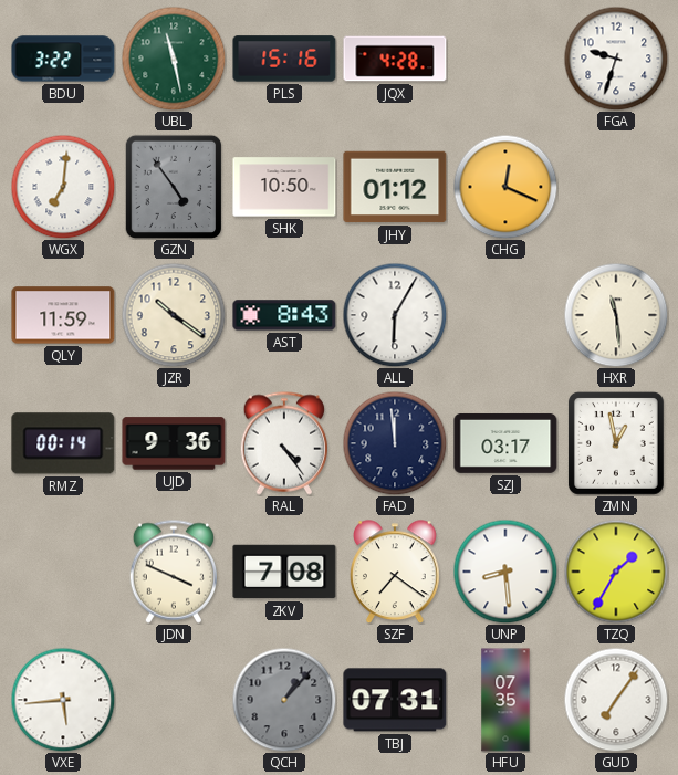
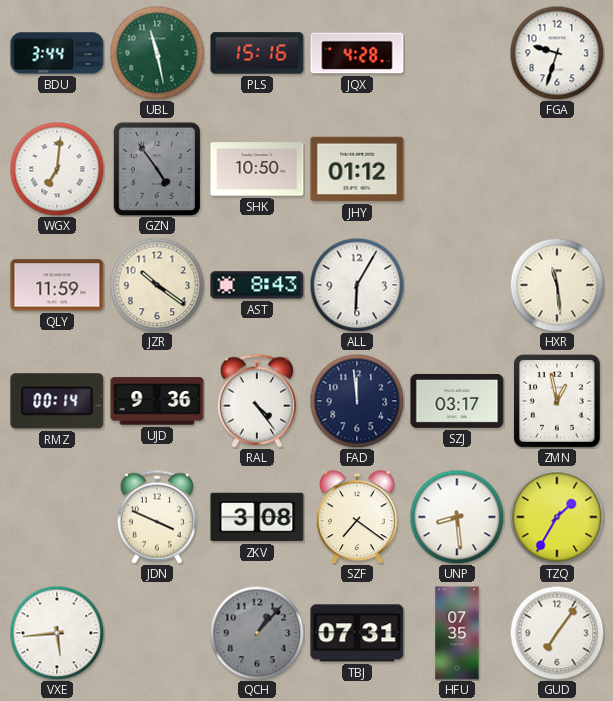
BDU: 3:22 -> 3:44 (57, 53)
CHG: 12:19 -> none (505, 187)
ZKV: 7:08 -> 3:08 (257, 517)
